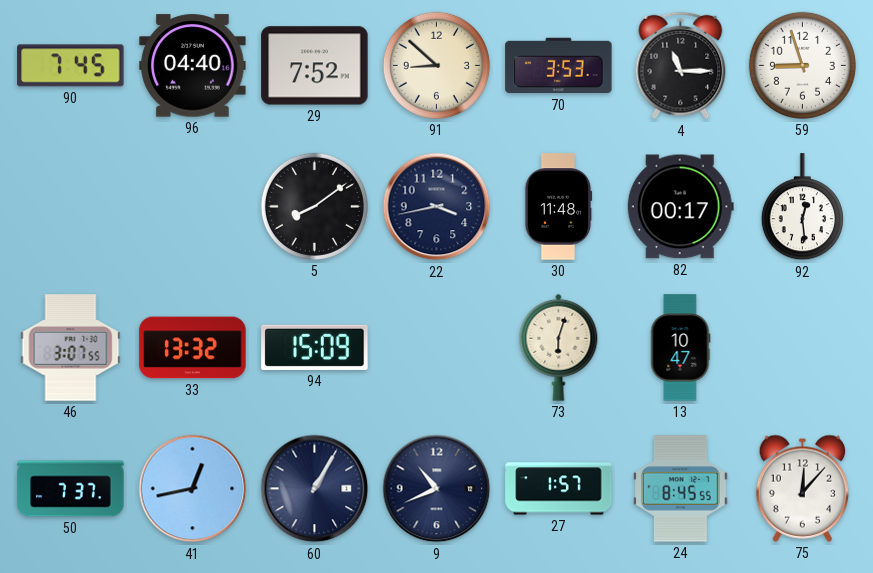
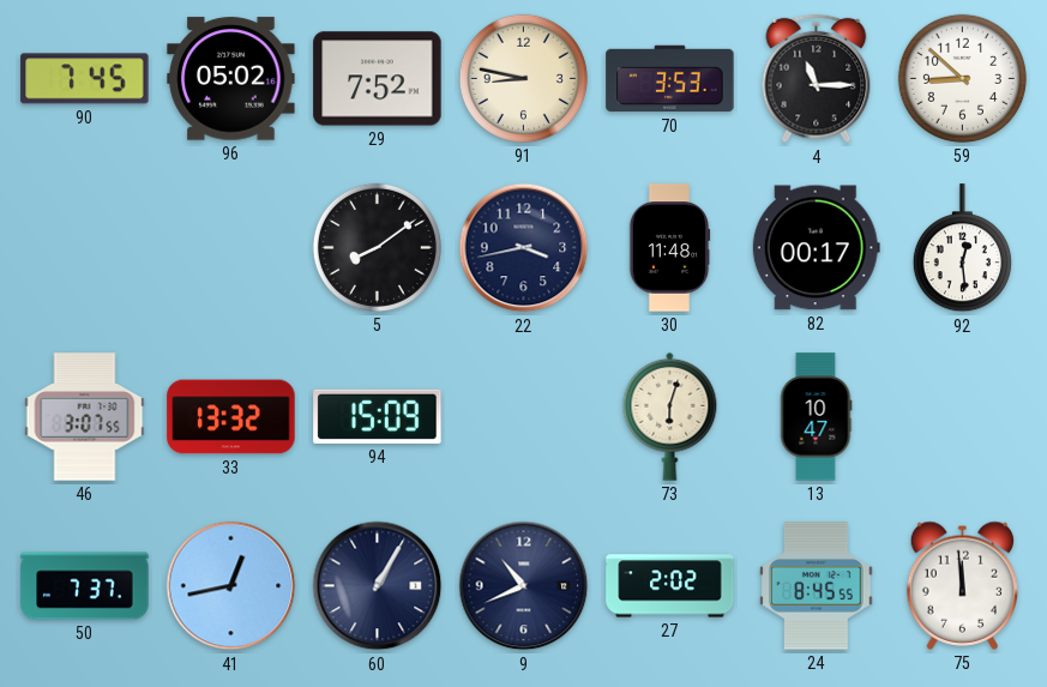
96: 04:40 -> 05:02 (231, 79)
91: 8:52 -> 8:47 (523, 78)
59: 8:57 -> 8:52 (962, 78)
27: 1:57 -> 2:02 (670, 586)
75: 12:07 -> 11:59 (963, 585)
